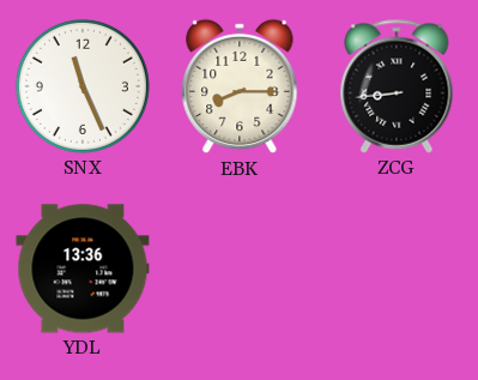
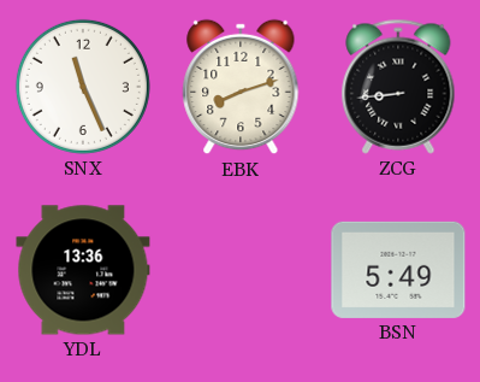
EBK: 8:15 -> 8:12 (241, 87)
BSN: none -> 5:49 (398, 270)
